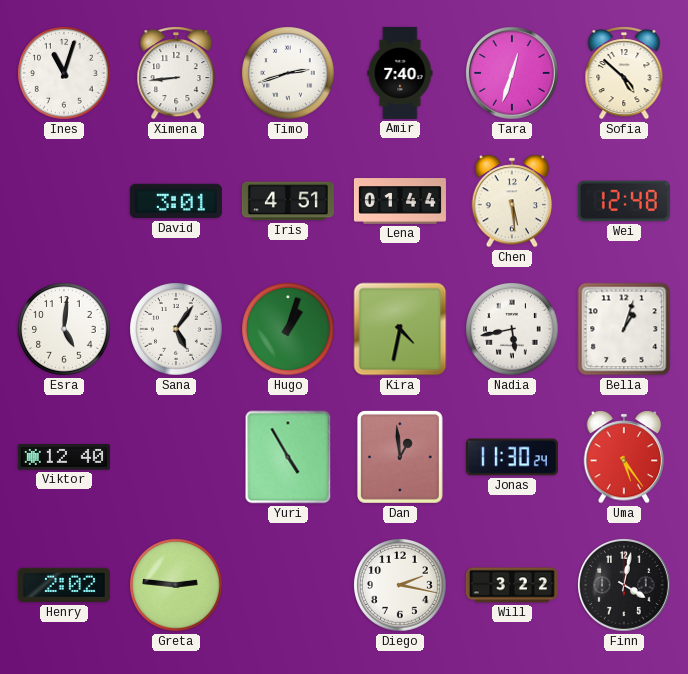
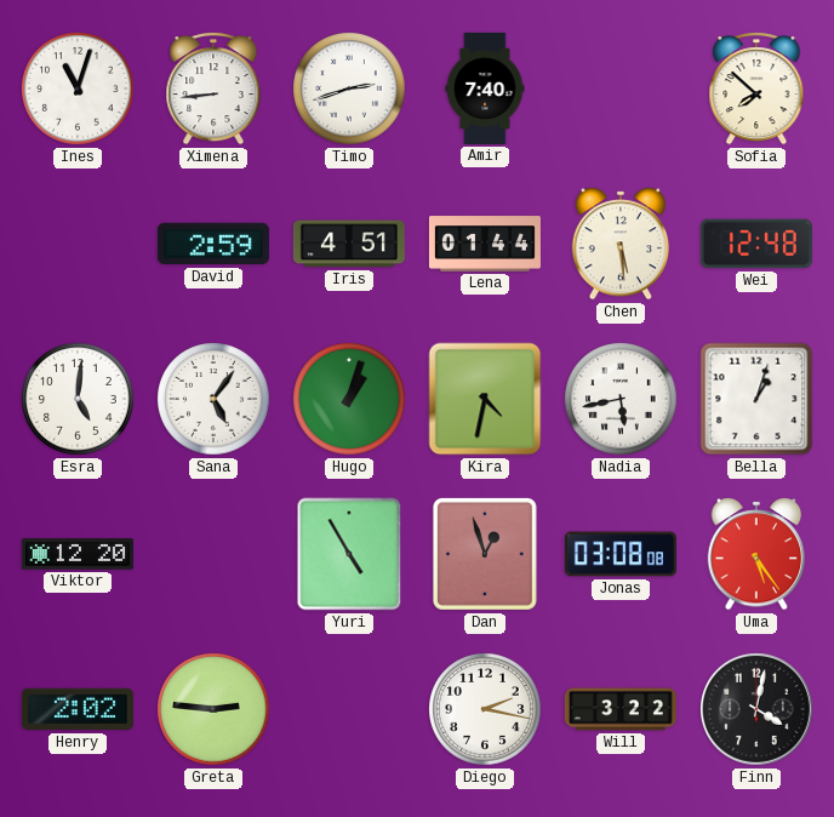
Tara: 12:33 -> none (513, 74)
Sofia: 4:52 -> 7:52 (756, 88)
David: 3:01 -> 2:59 (213, 244)
Viktor: 12:40 -> 12:20 (78, 554)
Dan: 12:59 -> 12:57 (485, 554)
Jonas: 11:30 -> 03:08 (621, 554)
